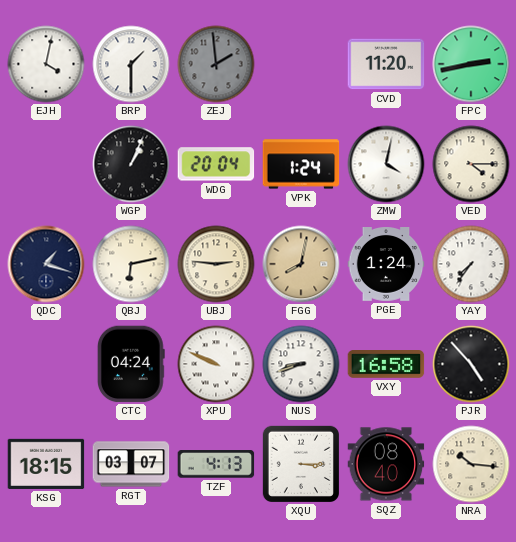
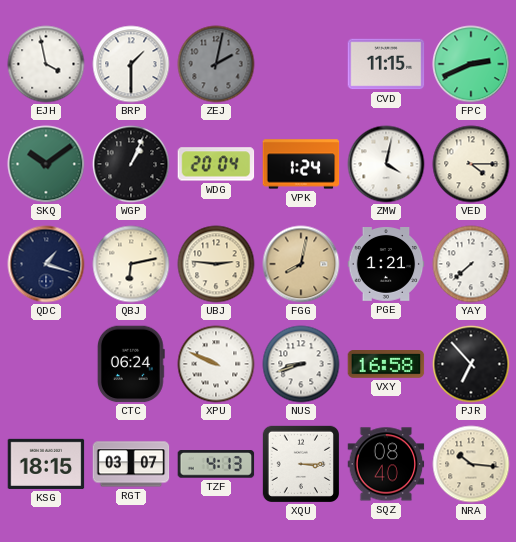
EJH: 4:02 -> 3:58 (46, 64)
ZEJ: 1:59 -> 2:02 (216, 64)
CVD: 11:20 -> 11:15 (386, 64)
FPC: 2:43 -> 2:41 (471, 64)
SKQ: none -> 10:09 (46, 164)
PGE: 1:24 -> 1:21 (386, 265)
YAY: 7:36 -> 7:38 (471, 264)
CTC: 04:24 -> 06:24 (131, 364)
PJR: 4:53 -> 6:53 (471, 364)
